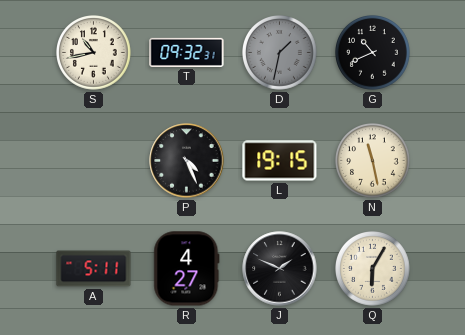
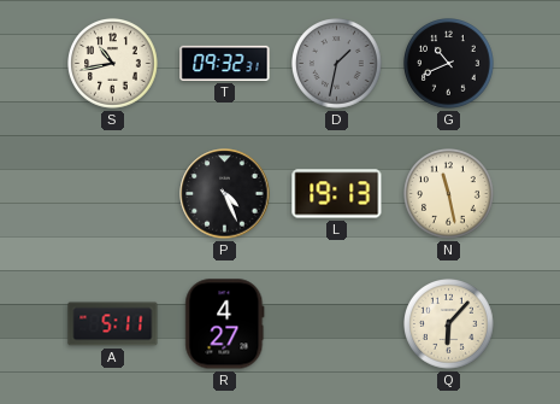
L: 19:15 -> 19:13 (337, 194)
J: 1:49 -> none (280, 269)
Q: 6:05 -> 6:07 (449, 324)
